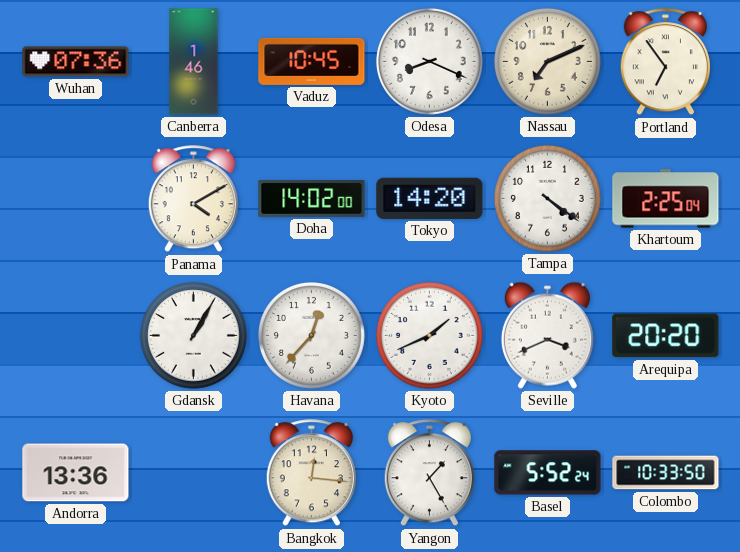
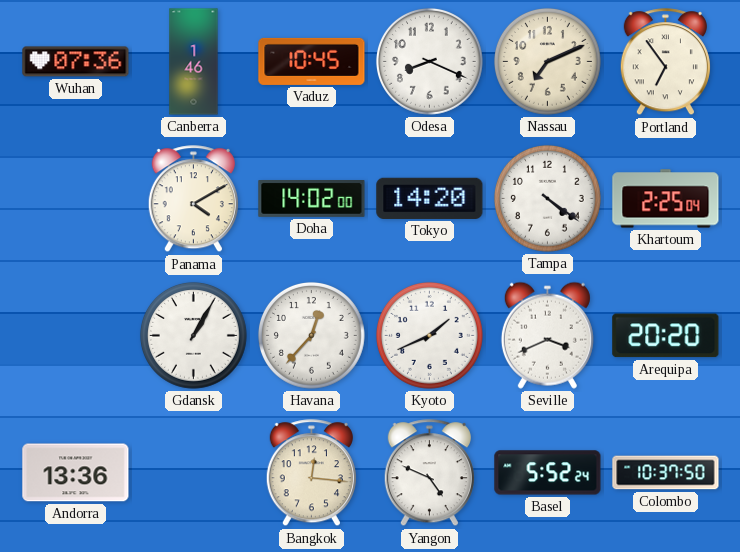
Yangon: 1:25 -> 4:49 (429, 473)
Colombo: 10:33 -> 10:37 (666, 473)
